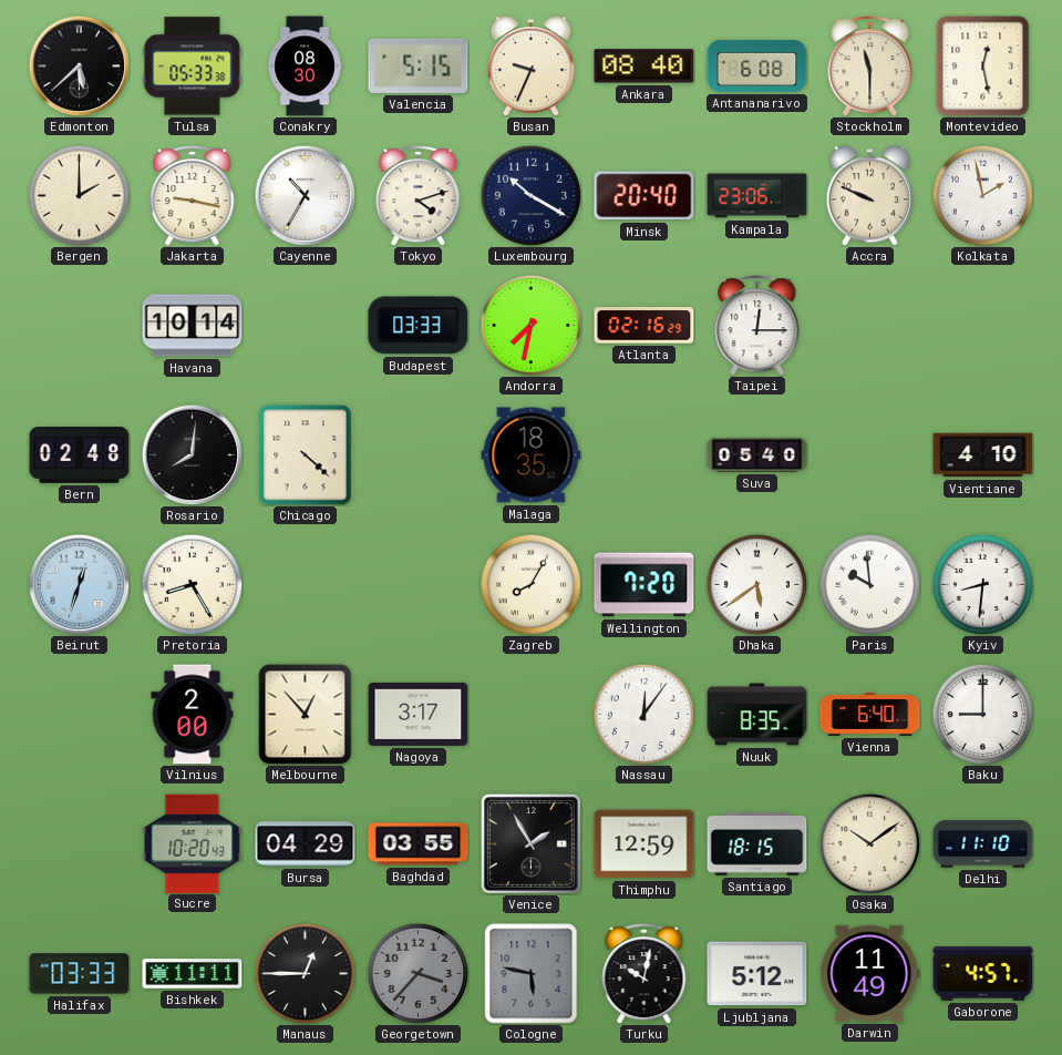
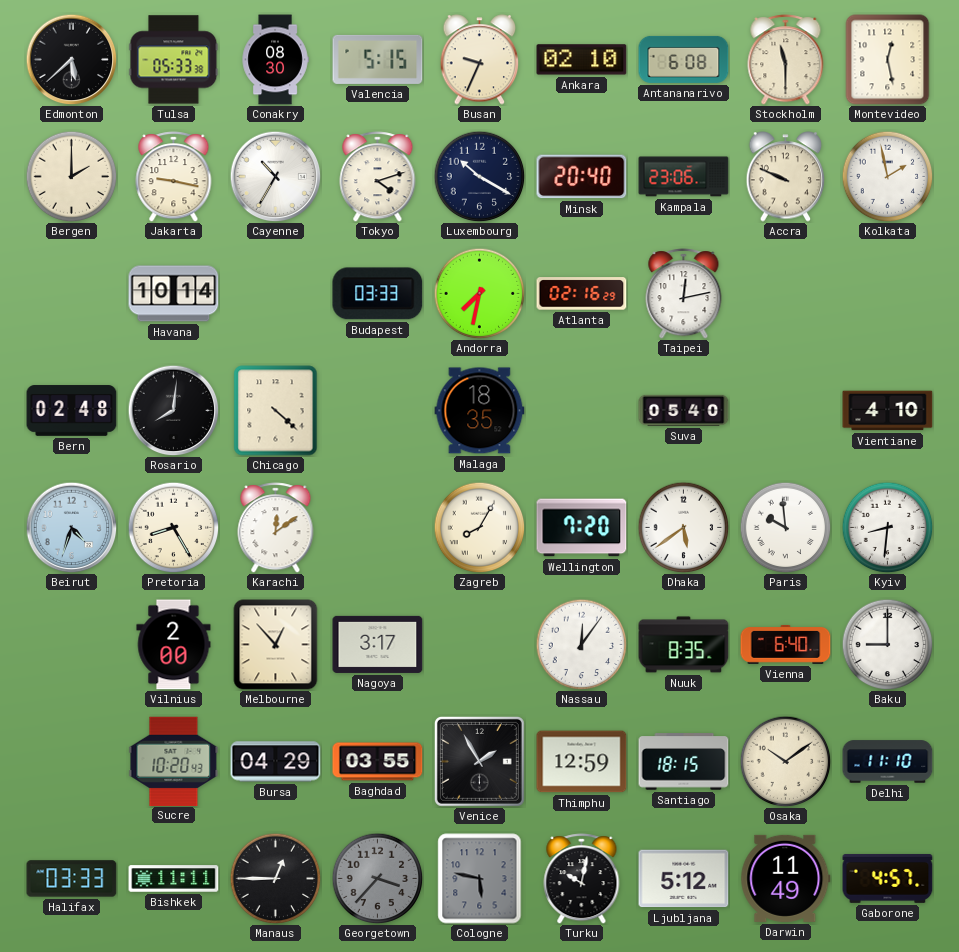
Ankara: 08:40 -> 02:10 (582, 60)
Taipei: 12:15 -> 12:13 (684, 294)
Beirut: 12:33 -> 4:33 (71, 527)
Karachi: none -> 12:09 (276, 528)
